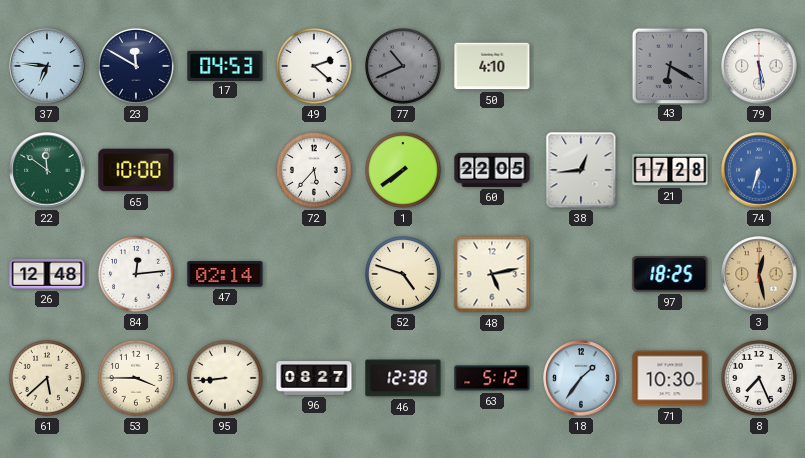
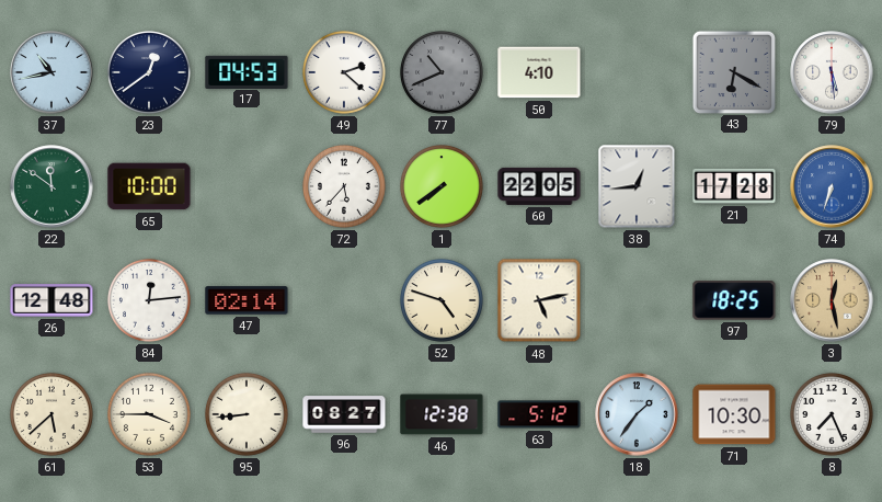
37: 6:46 -> 10:43 (51, 72)
23: 11:50 -> 12:39 (149, 72)
